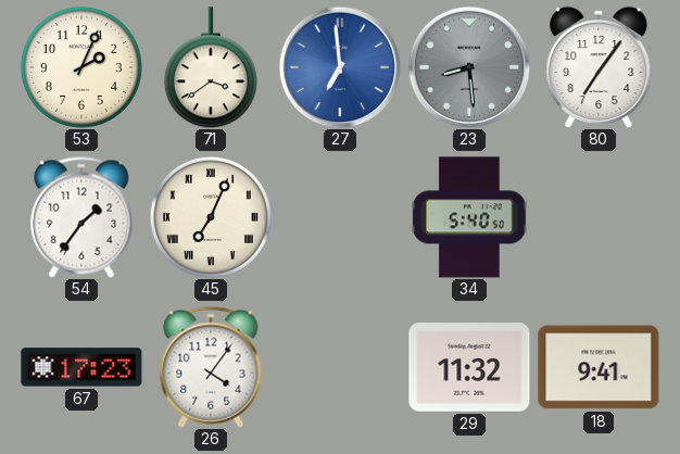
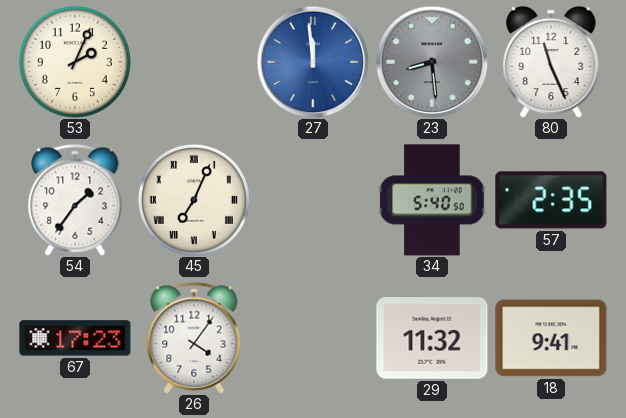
71: 3:39 -> none (211, 67)
27: 6:59 -> 11:59 (313, 62)
80: 7:06 -> 11:26 (551, 62)
57: none -> 2:35 (551, 200)
